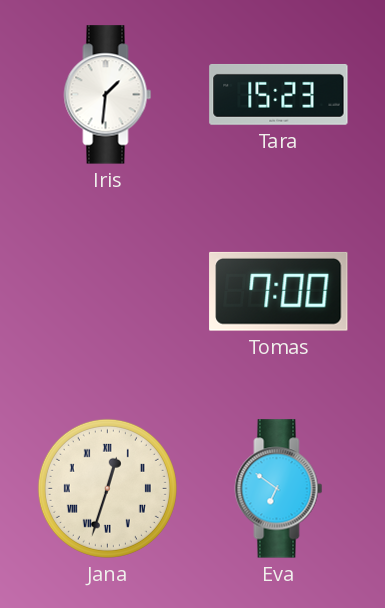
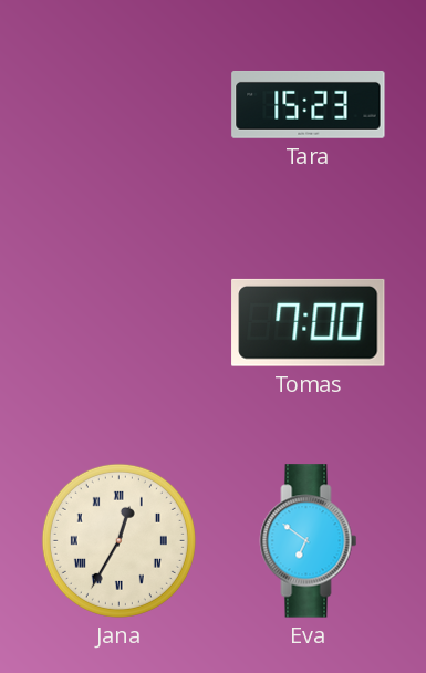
Iris: 1:31 -> none (108, 95)
Jana: 12:33 -> 12:35 (118, 540)
